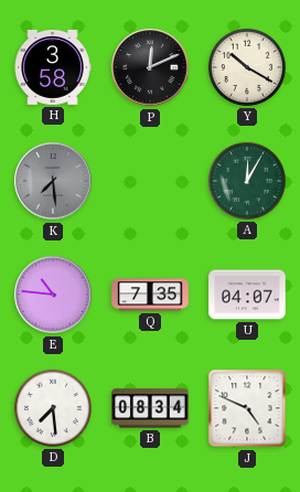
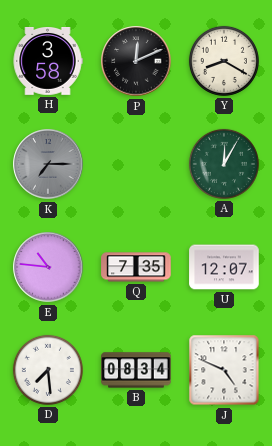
Y: 10:20 -> 8:20 (224, 61)
K: 7:29 -> 7:15 (48, 164)
U: 04:07 -> 12:07 (224, 267)
